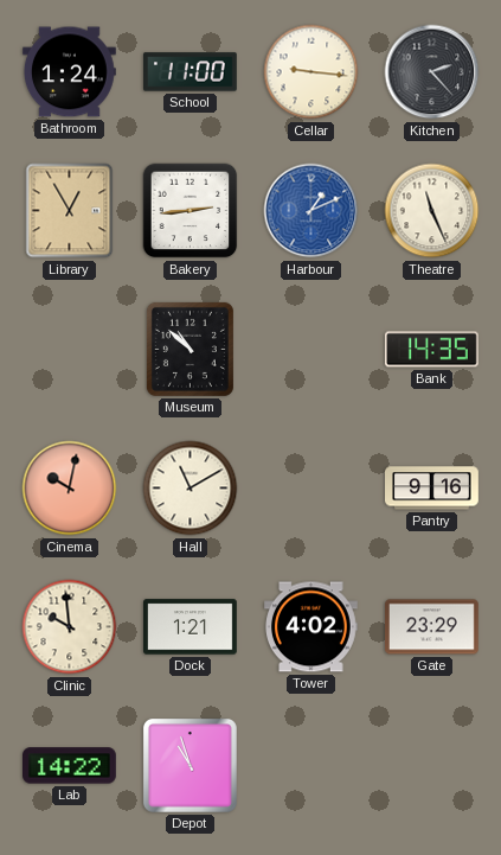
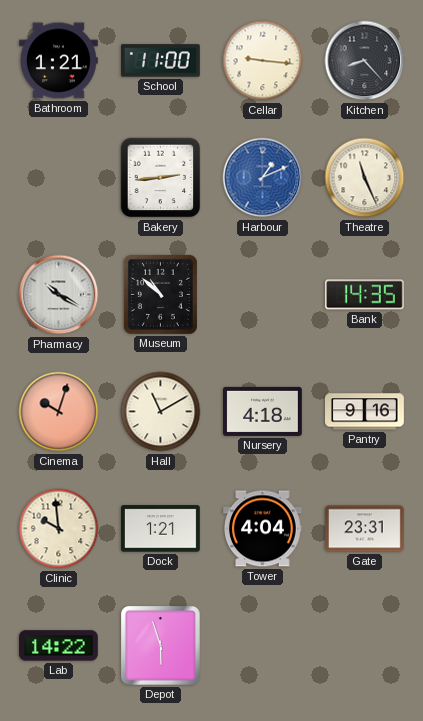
Bathroom: 1:24 -> 1:21 (59, 61)
Kitchen: 2:23 -> 8:23 (365, 61)
Library: 12:55 -> none (70, 211)
Pharmacy: none -> 10:20 (59, 295)
Cinema: 10:02 -> 10:03 (59, 412)
Nursery: none -> 4:18 (263, 411)
Tower: 4:02 -> 4:04 (263, 529)
Gate: 23:29 -> 23:31 (365, 529)
Depot: 10:57 -> 5:57 (160, 645)
